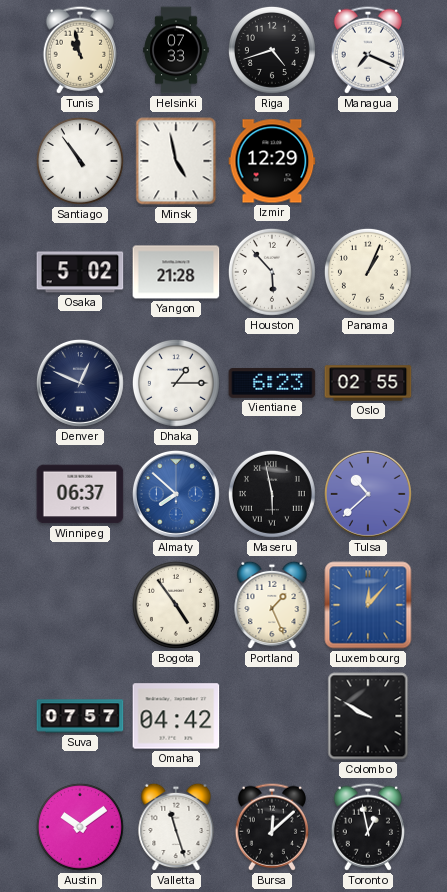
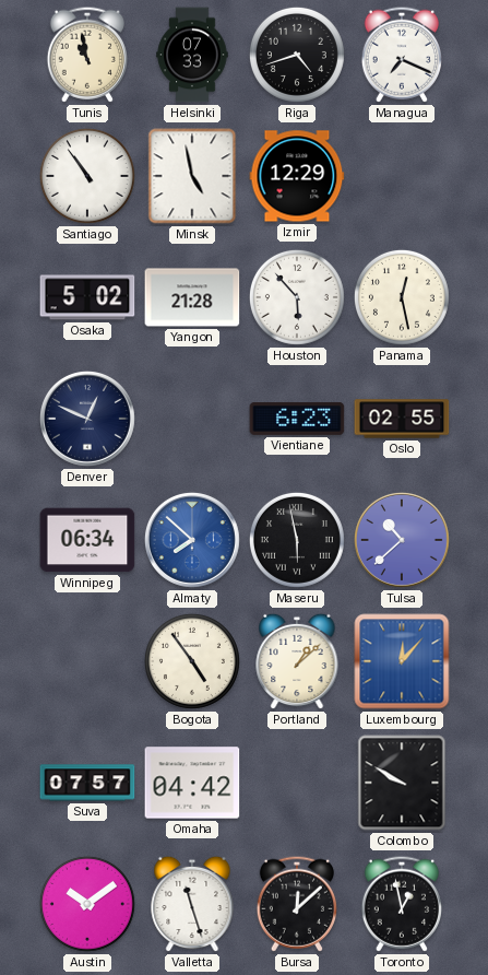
Panama: 1:04 -> 12:28 (402, 297)
Dhaka: 1:15 -> none (176, 383)
Winnipeg: 06:37 -> 06:34 (87, 540)
Portland: 1:26 -> 1:08 (297, 661)
